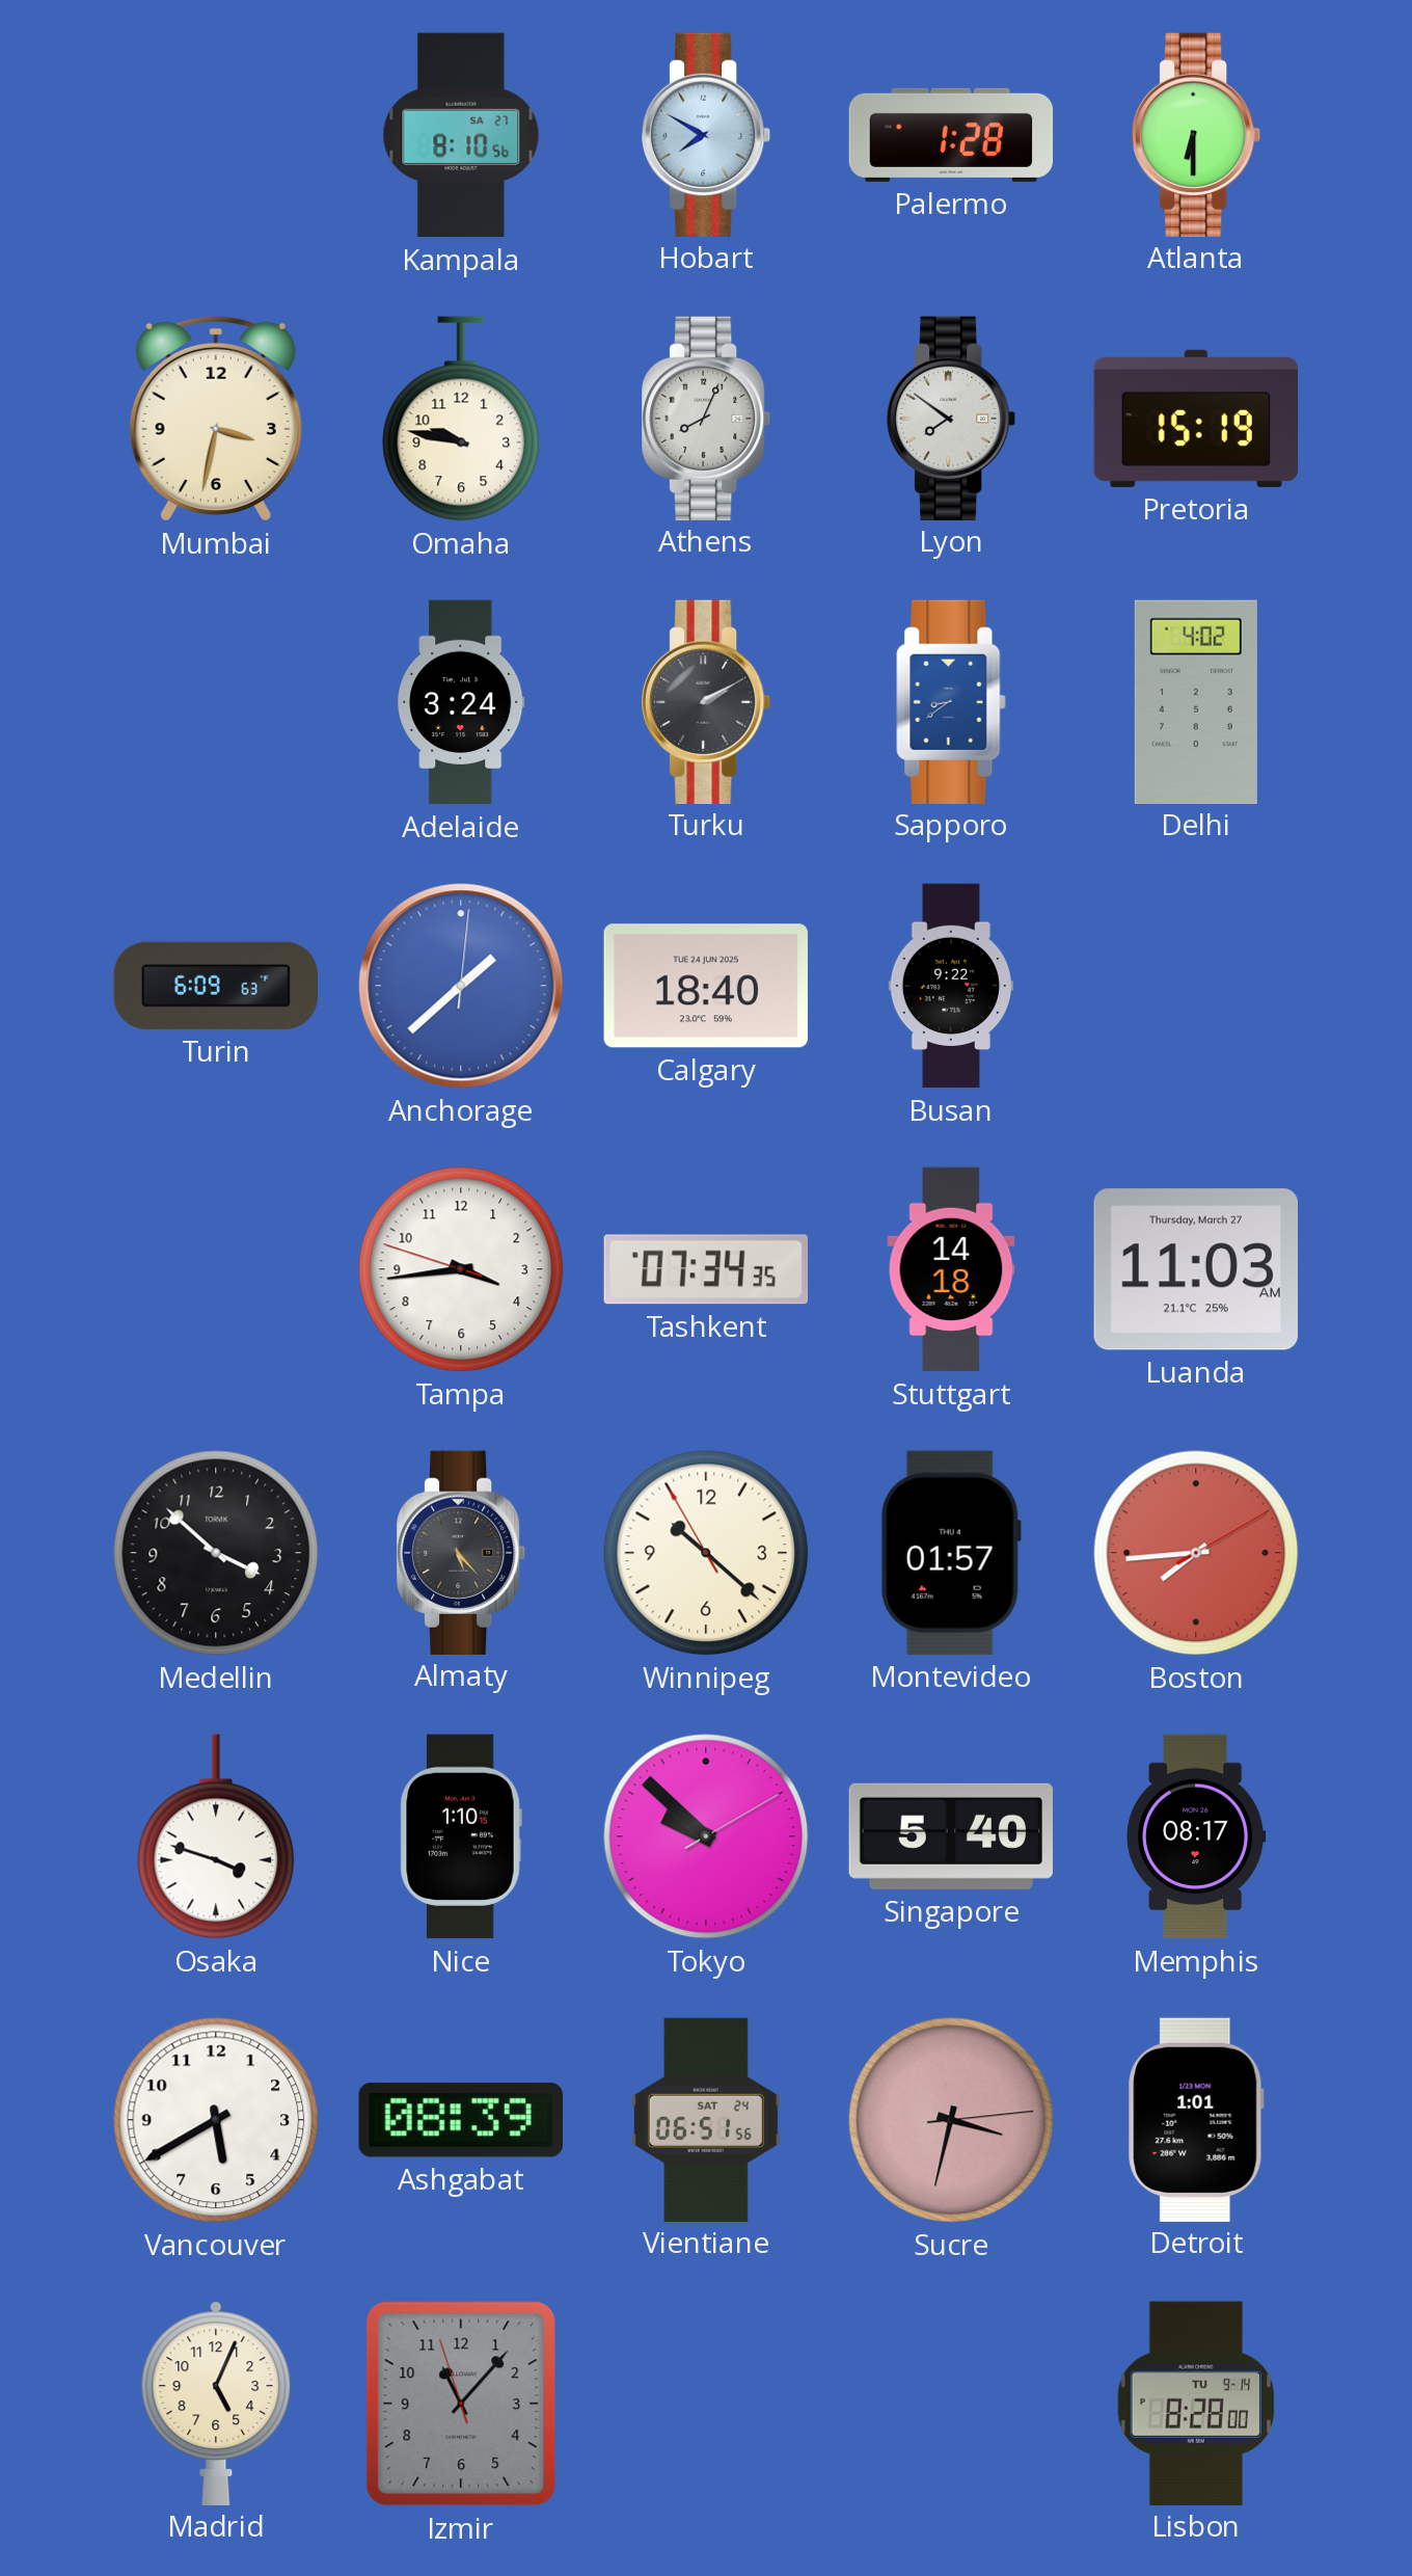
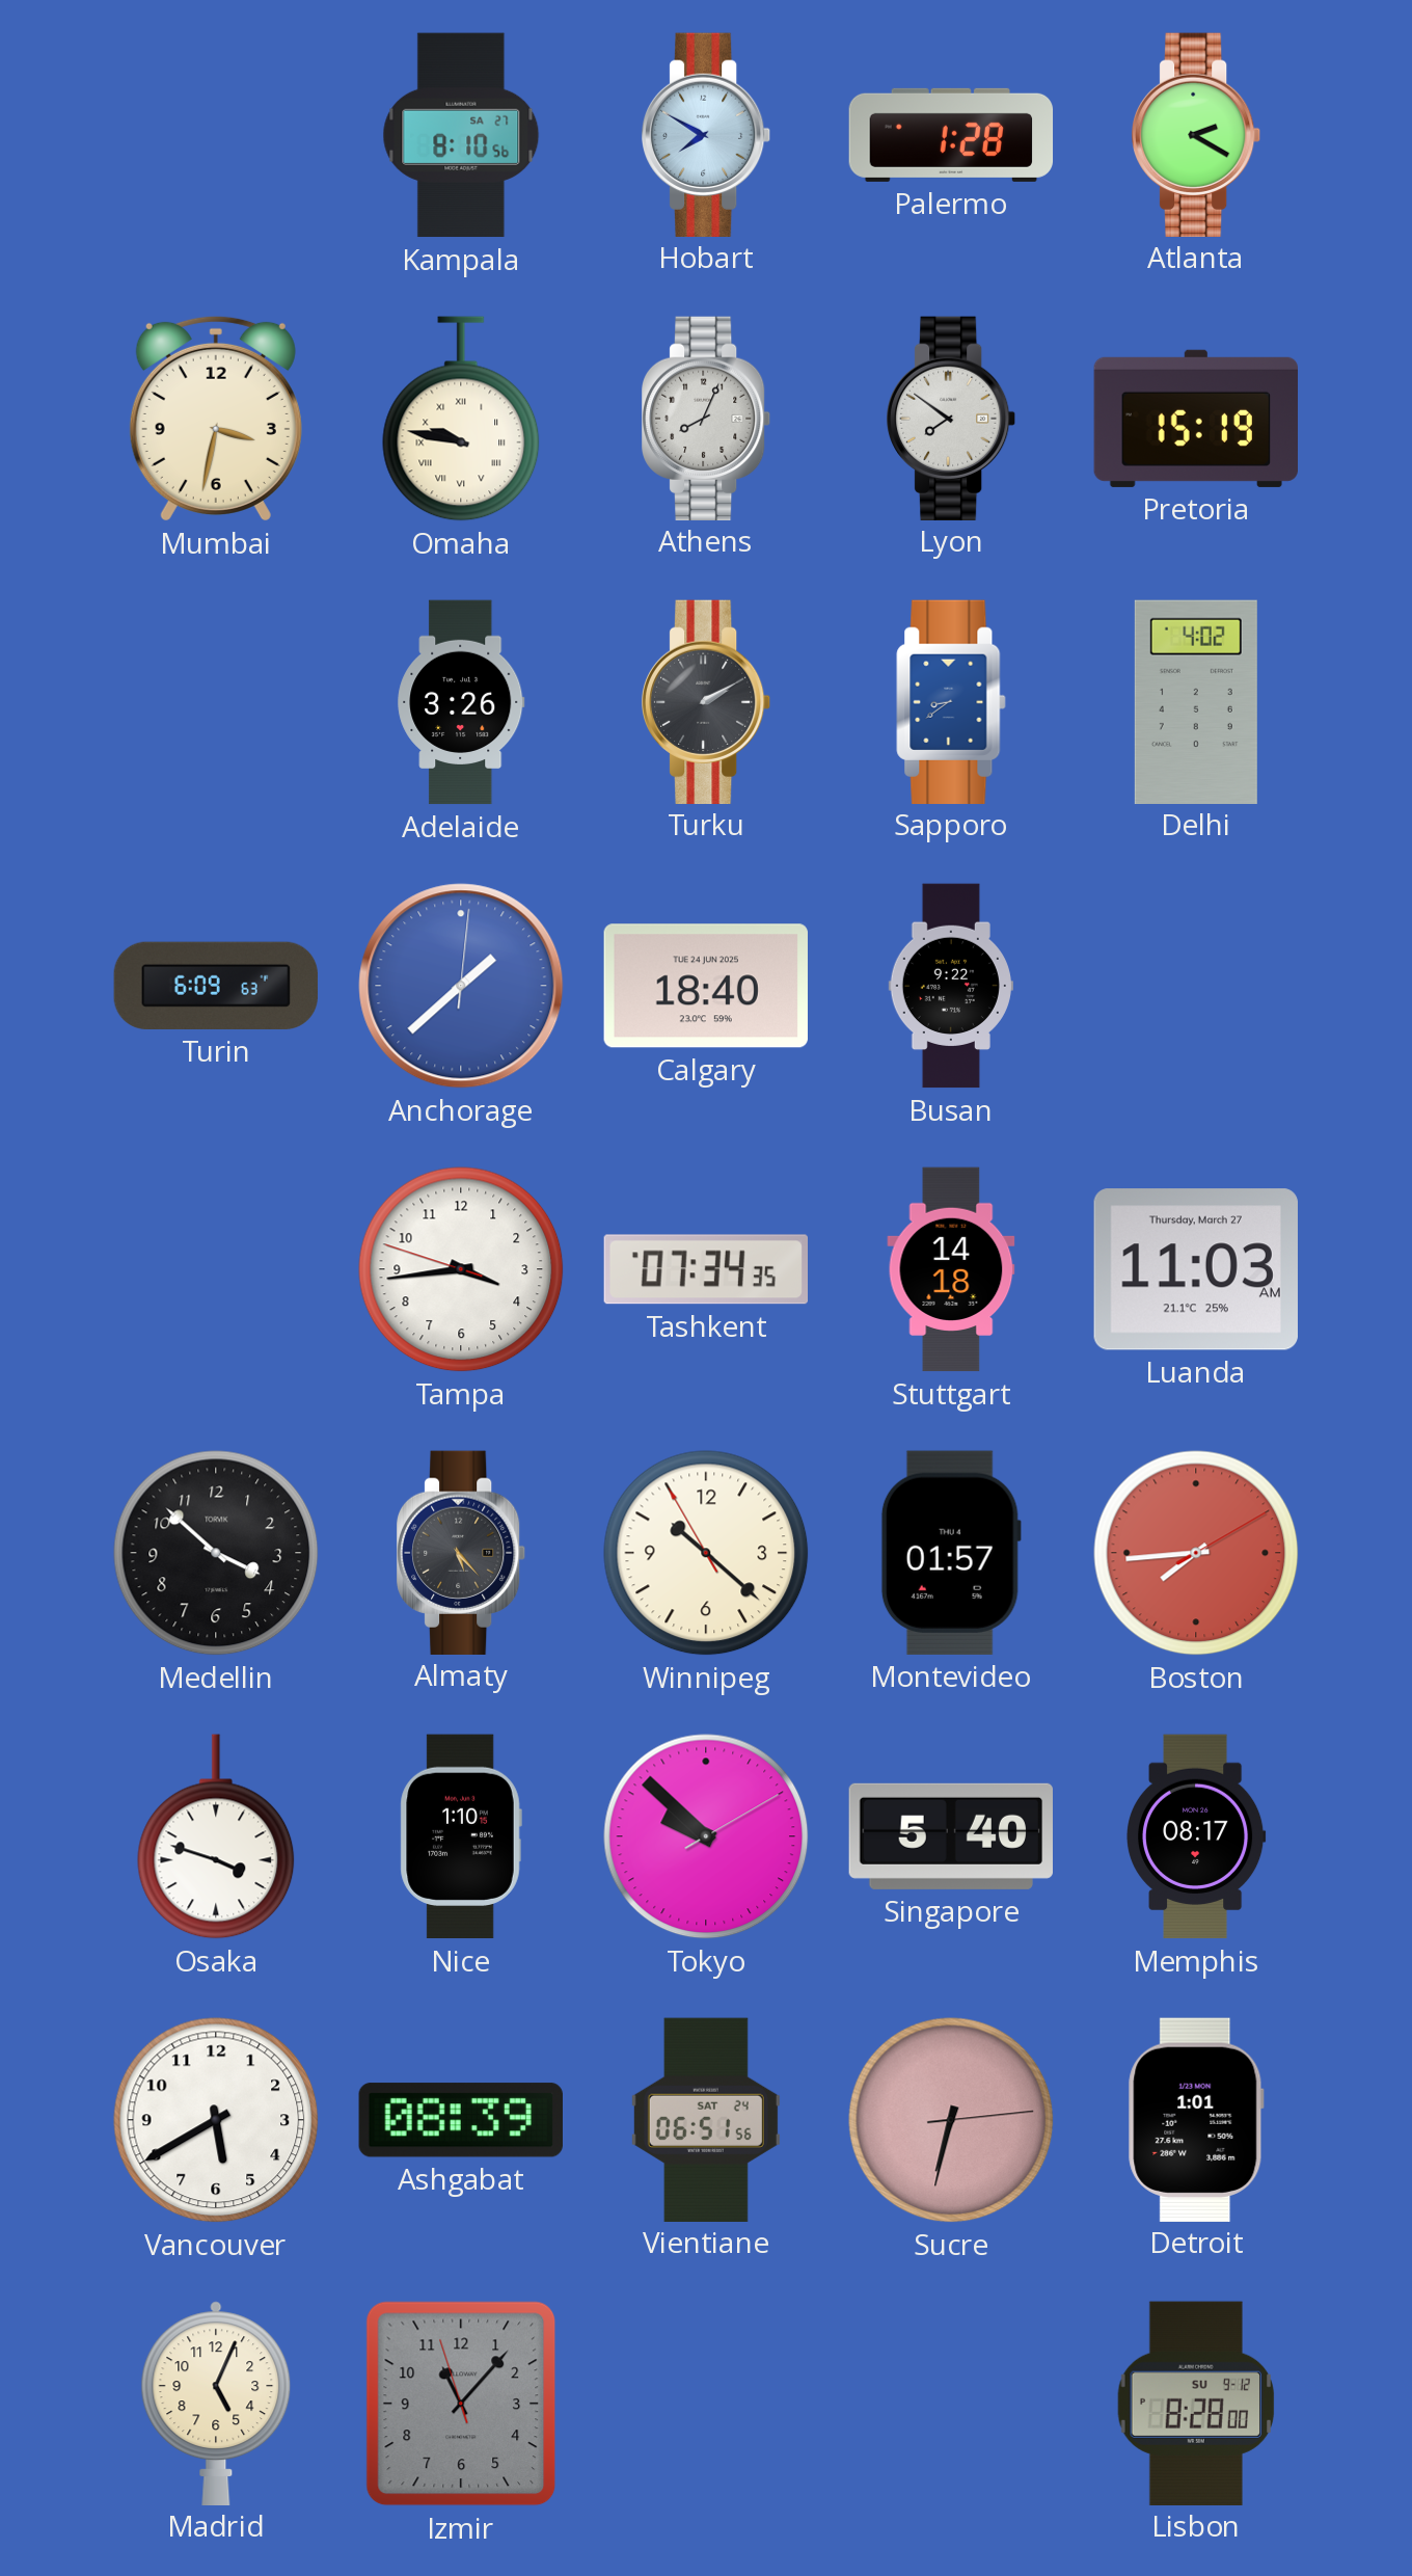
Atlanta: 6:30 -> 2:20 (1197, 134)
Omaha numerals: Arabic -> Roman (461, 419)
Adelaide: 3:24 -> 3:26 (461, 702)
Sucre: 3:32 -> 6:32 (951, 2120)
Lisbon date: TU 9-14 -> SU 9-12 (1195, 2403)
